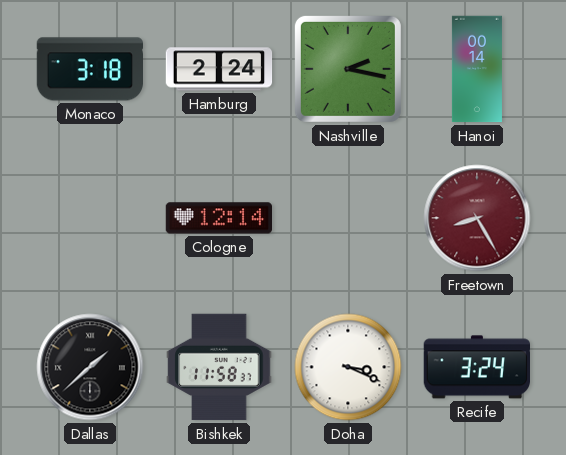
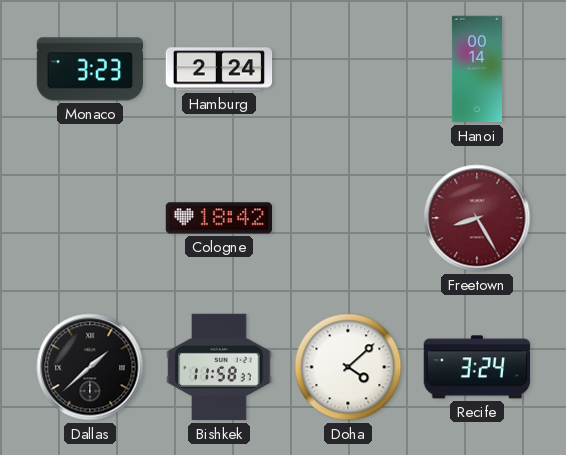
Monaco: 3:18 -> 3:23 (89, 69)
Nashville: 2:17 -> none (348, 69)
Cologne: 12:14 -> 18:42 (218, 218)
Doha: 3:19 -> 4:08 (348, 367)
